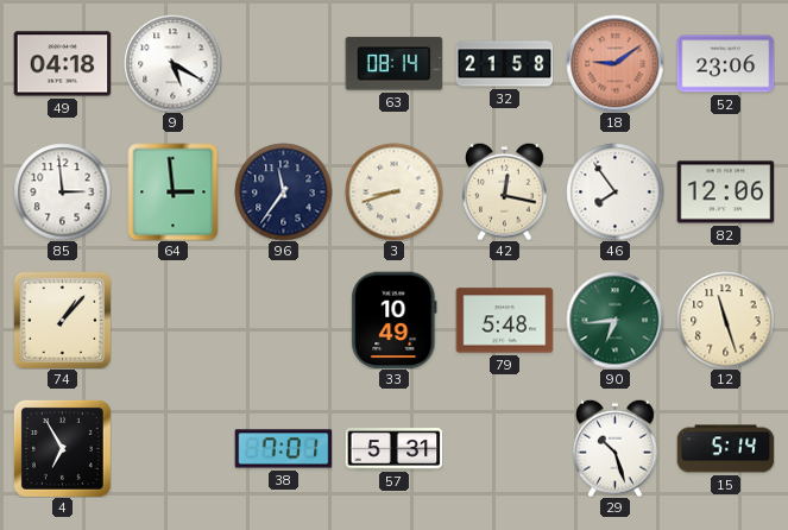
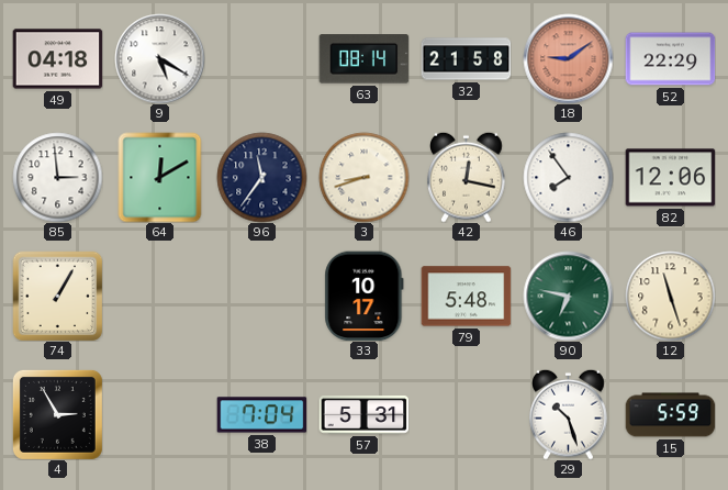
52: 23:06 -> 22:29 (670, 59)
64: 2:59 -> 12:10 (160, 177)
74: 1:07 -> 1:05 (57, 296)
33: 10:49 -> 10:17 (365, 296)
90: 6:44 -> 6:47 (568, 296)
4: 6:55 -> 2:55 (57, 414)
38: 7:01 -> 7:04 (261, 415)
15: 5:14 -> 5:59 (670, 415)
